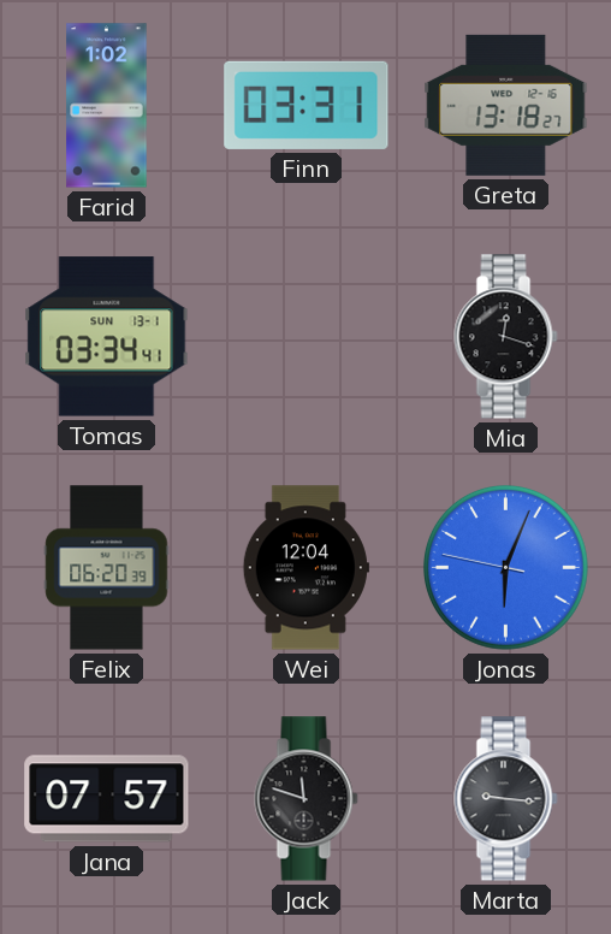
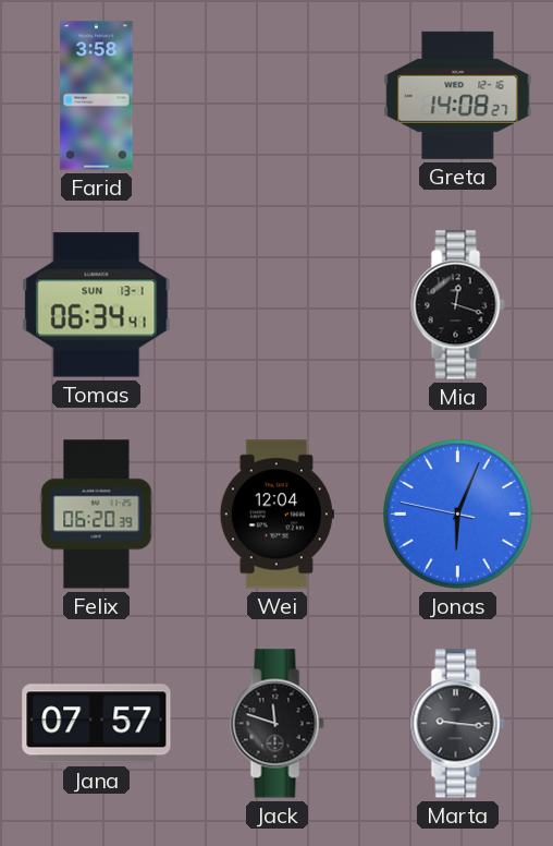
Farid: 1:02 -> 3:58 (97, 96)
Finn: 03:31 -> none (307, 105)
Greta: 13:18 -> 14:08 (458, 95)
Tomas: 03:34 -> 06:34 (97, 305)
